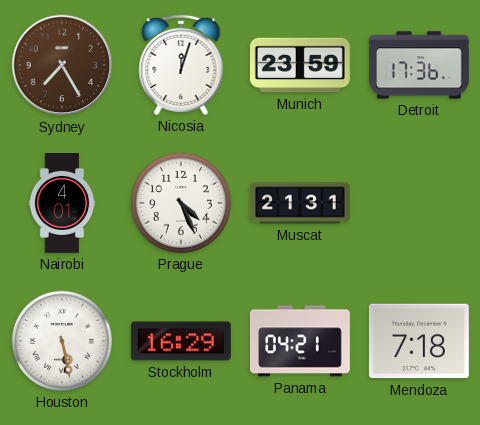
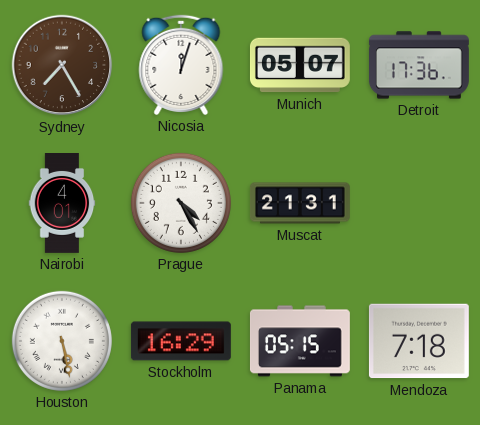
Munich: 23:59 -> 05:07 (300, 65)
Prague: 4:26 -> 4:25 (181, 203)
Panama: 04:21 -> 05:15 (300, 341)
